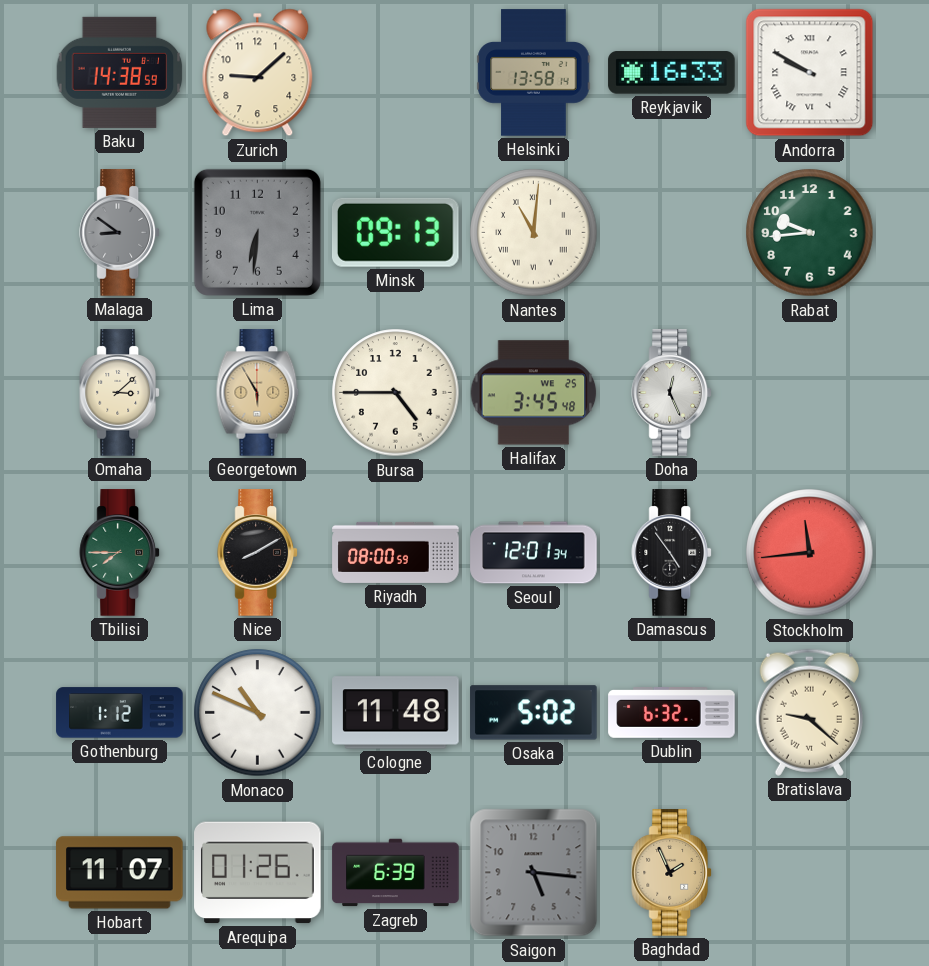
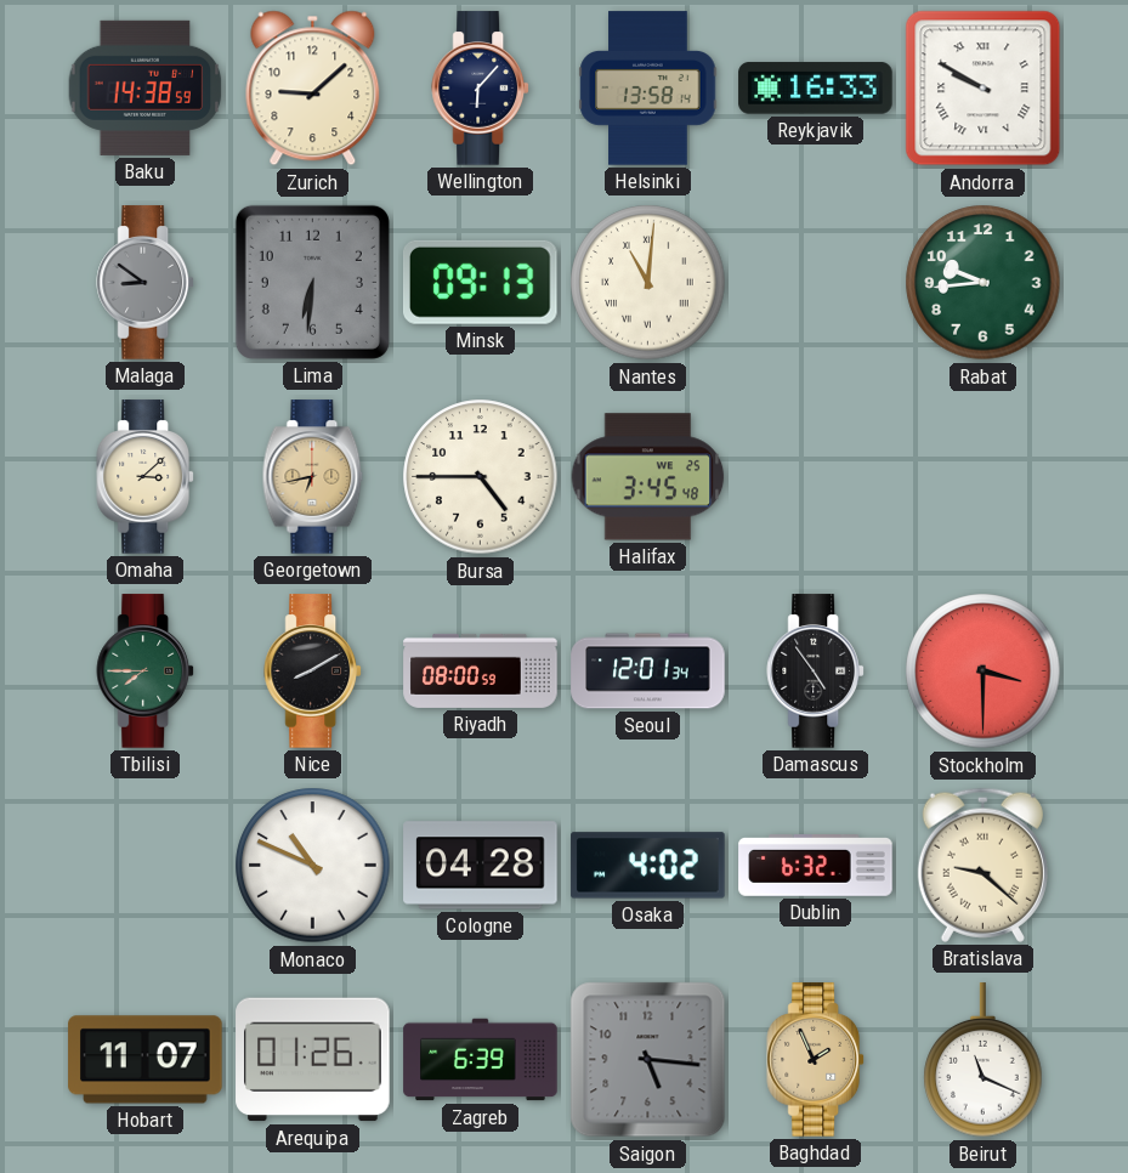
Wellington: none -> 6:07 (481, 89)
Georgetown: 5:55 -> 6:43 (313, 477)
Doha: 12:26 -> none (672, 393)
Stockholm: 11:44 -> 3:30 (984, 671)
Gothenburg: 1:12 -> none (120, 713)
Cologne: 11:48 -> 04:28 (481, 866)
Osaka: 5:02 -> 4:02 (648, 866)
Beirut: none -> 11:19 (984, 1060)
